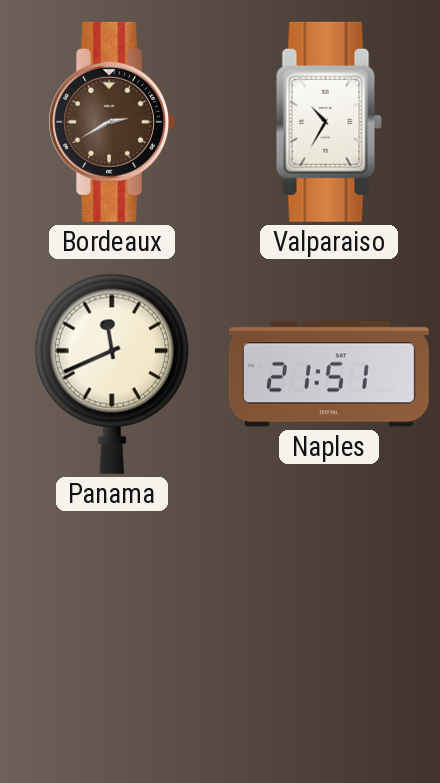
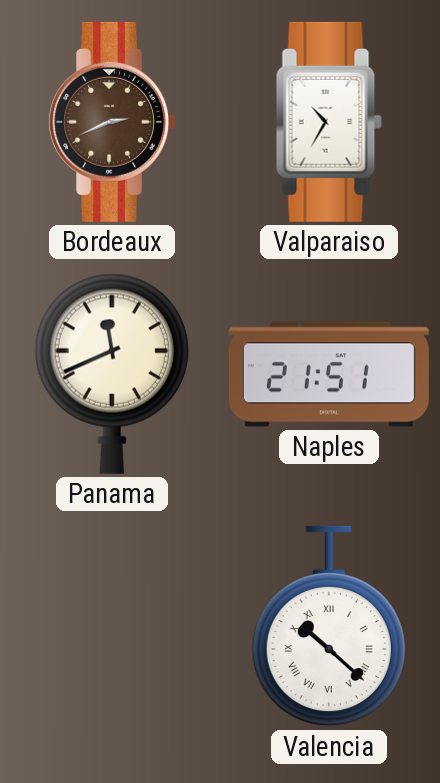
Bordeaux: 2:40 -> 2:41 (112, 122)
Valencia: none -> 10:22 (329, 626)
